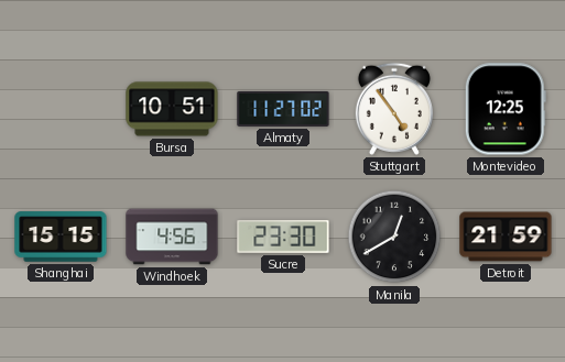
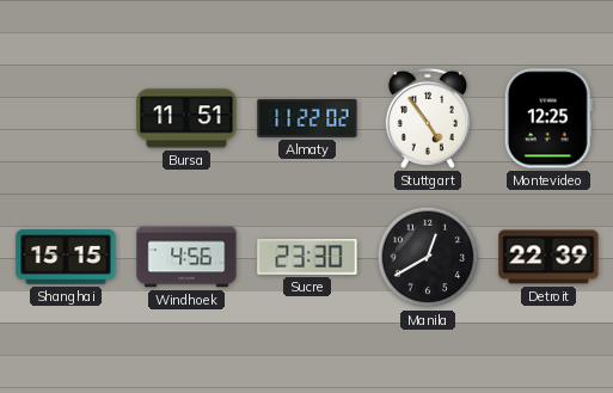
Bursa: 10:51 -> 11:51 (186, 118)
Almaty: 11:27 -> 11:22 (307, 118)
Detroit: 21:59 -> 22:39 (548, 257)
